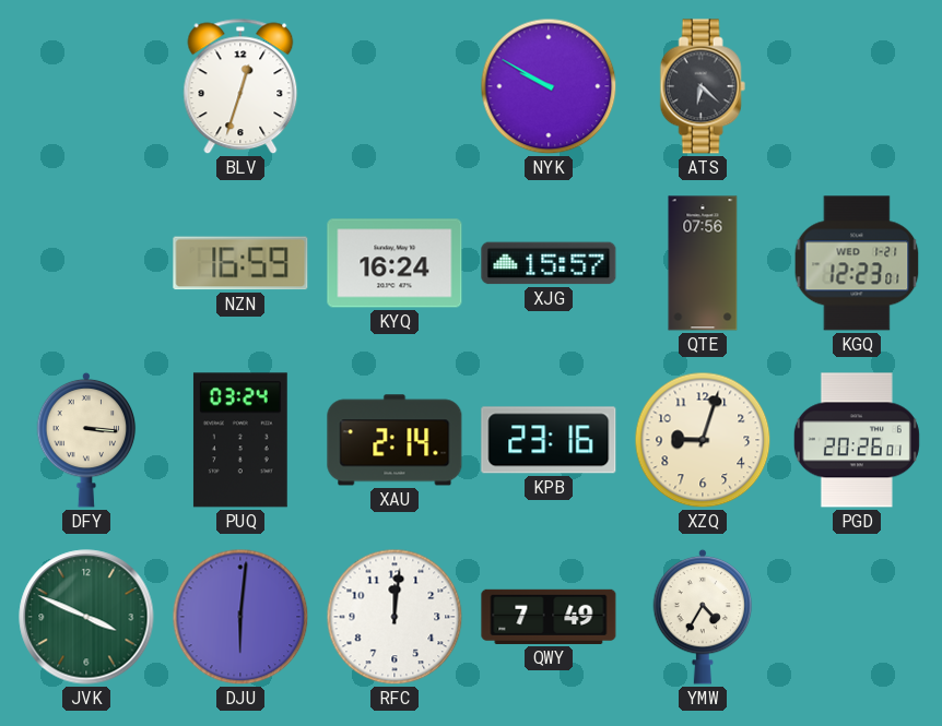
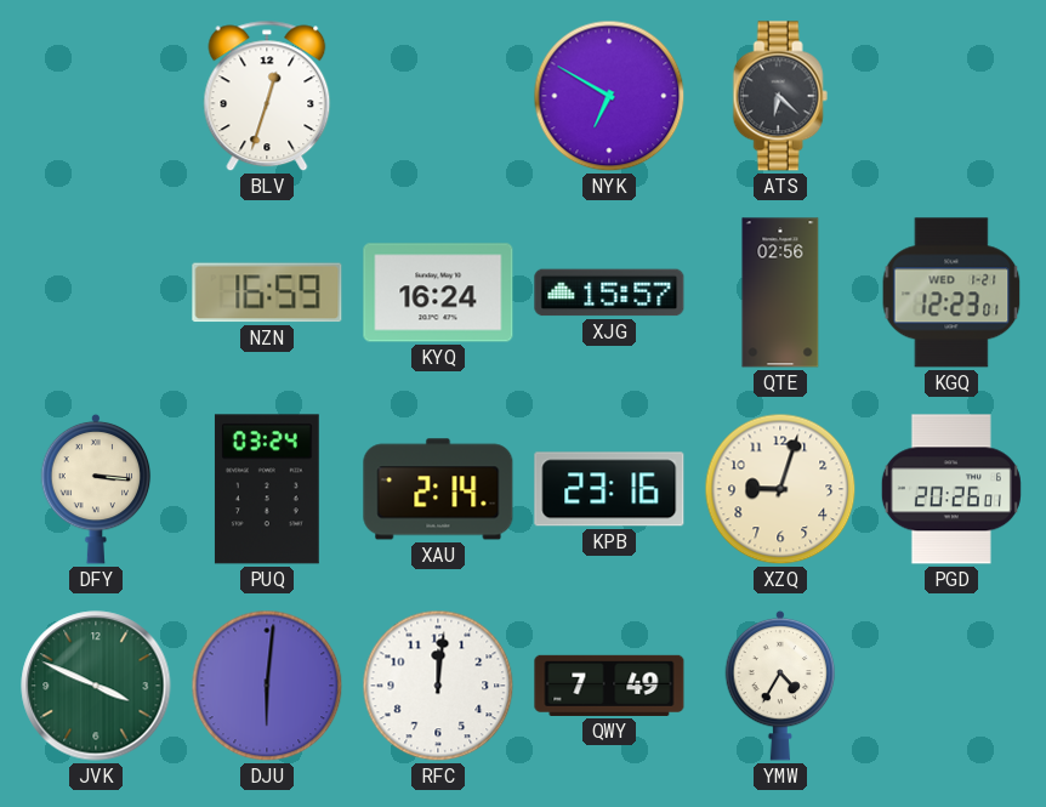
NYK: 9:50 -> 6:50 (609, 96)
QTE: 07:56 -> 02:56 (780, 292)
